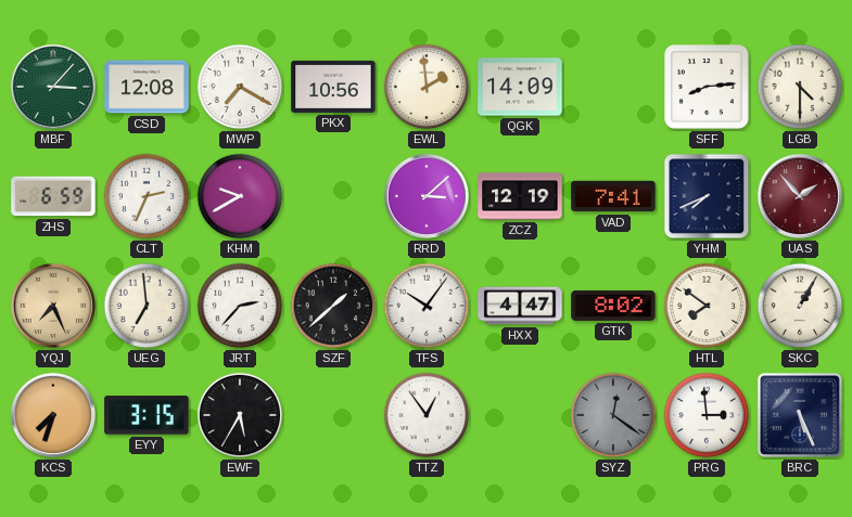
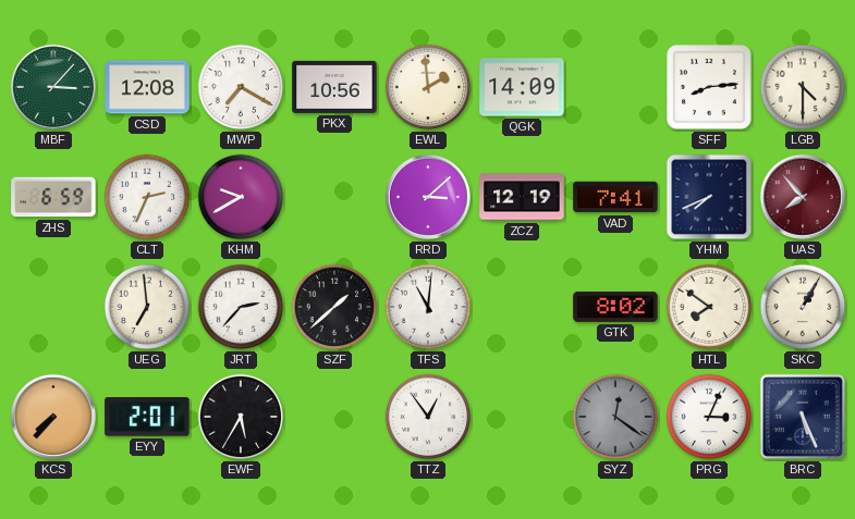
UAS: 1:53 -> 7:53 (803, 197)
YQJ: 7:26 -> none (53, 306)
TFS: 10:06 -> 11:01 (428, 307)
HXX: 4:47 -> none (520, 306)
KCS: 7:33 -> 7:37 (53, 417)
EYY: 3:15 -> 2:01 (147, 417)
PRG: 2:59 -> 3:04 (709, 417)
